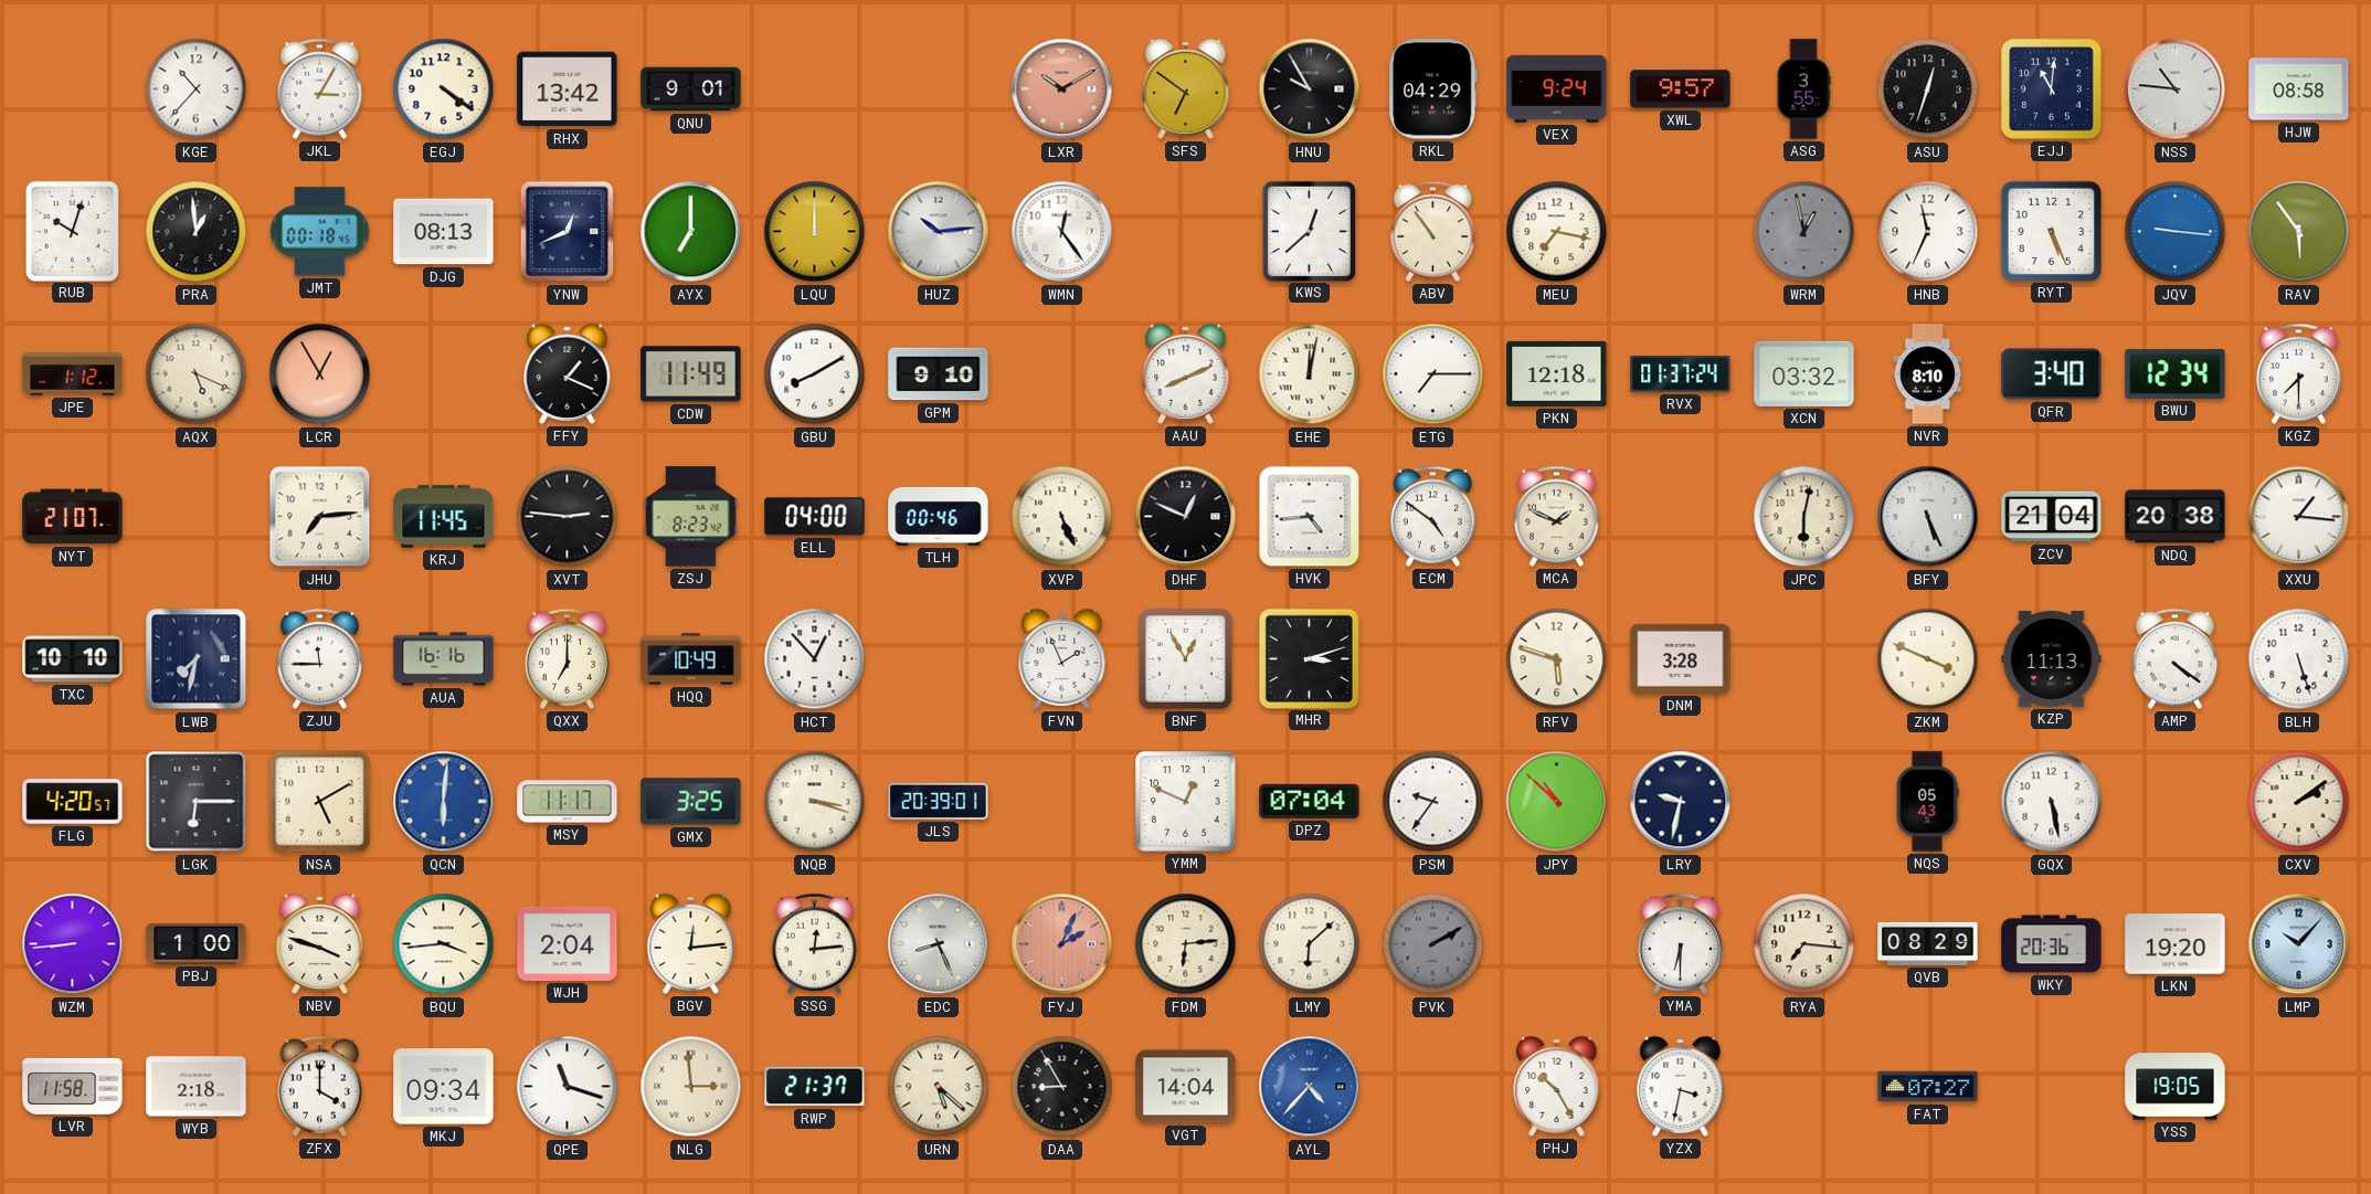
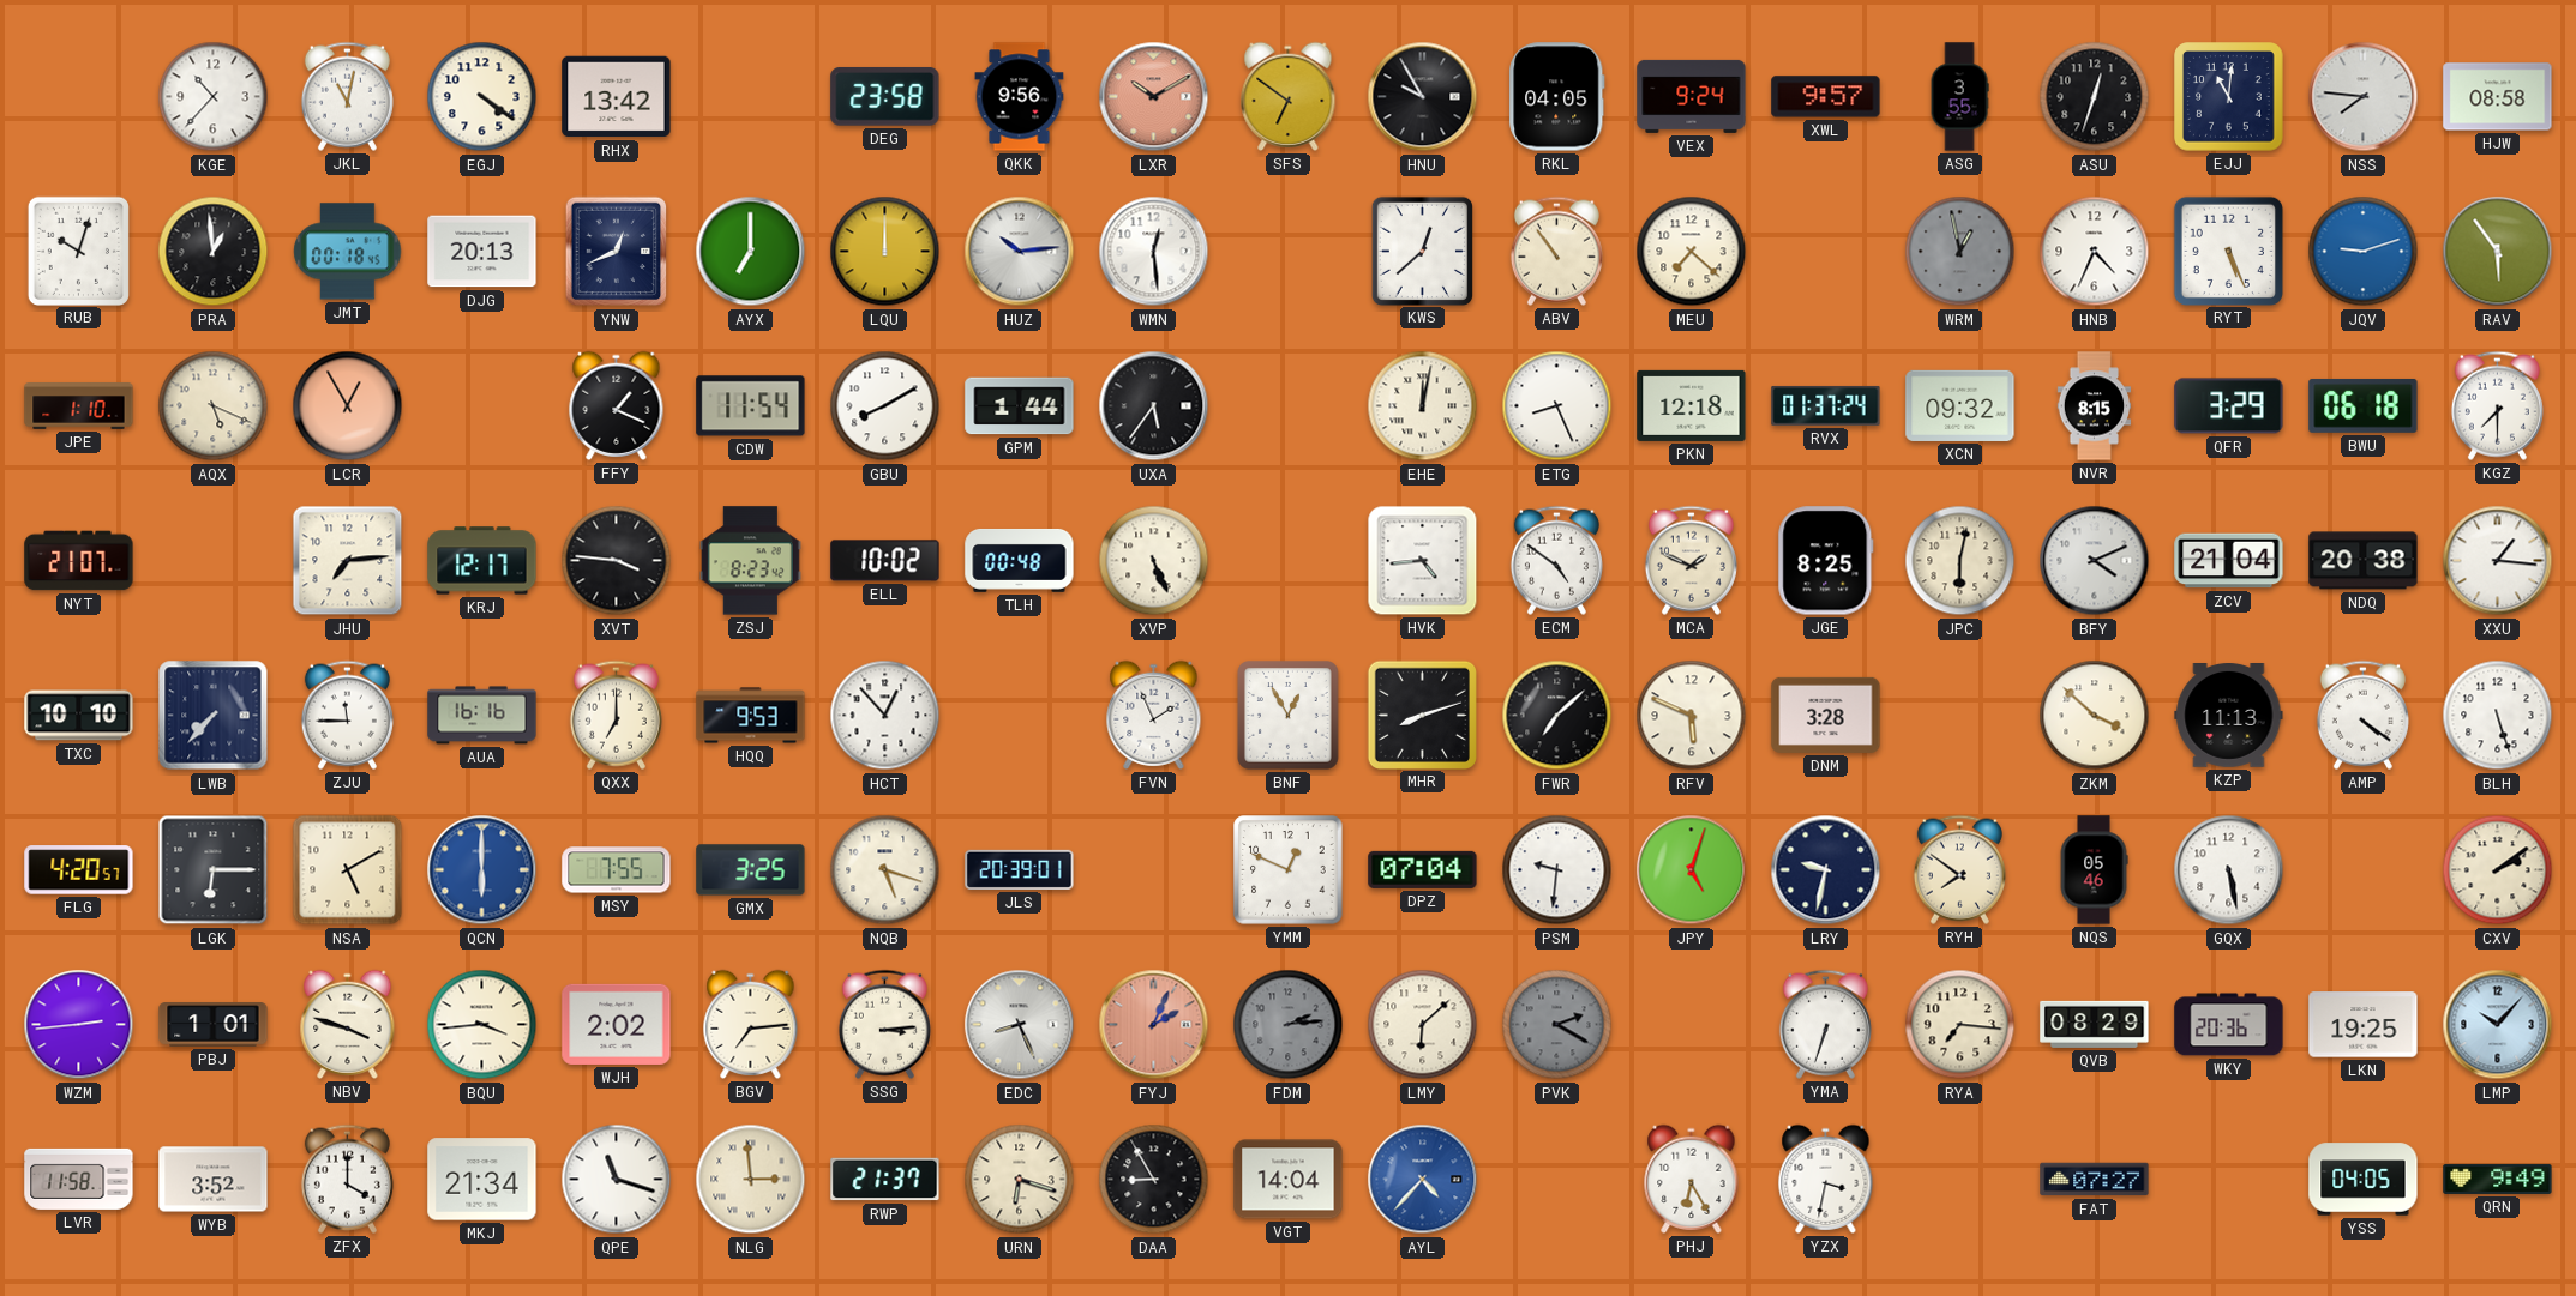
JKL: 3:05 -> 11:02 (347, 96)
QNU: 9:01 -> none (691, 89)
DEG: none -> 23:58 (885, 97)
QKK: none -> 9:56 (1020, 97)
RKL: 04:29 -> 04:05 (1557, 97)
NSS: 10:46 -> 7:46 (2364, 97)
DJG: 08:13 -> 20:13 (482, 252)
WMN: 12:24 -> 12:29 (1154, 252)
MEU: 7:17 -> 7:22 (1692, 252)
HNB: 11:34 -> 4:34 (2095, 252)
JQV: 9:16 -> 9:12 (2364, 252)
JPE: 1:12 -> 1:10 (79, 406)
CDW: 11:49 -> 11:54 (751, 406)
GPM: 9:10 -> 1:44 (1020, 406)
UXA: none -> 5:36 (1154, 406)
AAU: 8:11 -> none (1186, 373)
ETG: 7:15 -> 8:26 (1557, 406)
XCN: 03:32 -> 09:32 (1960, 405)
NVR: 8:10 -> 8:15 (2095, 406)
QFR: 3:40 -> 3:29 (2229, 406)
BWU: 12:34 -> 06:18 (2364, 405)
KRJ: 11:45 -> 12:17 (482, 561)
XVT: 2:46 -> 3:46 (617, 561)
ELL: 04:00 -> 10:02 (885, 561)
TLH: 00:46 -> 00:48 (1020, 560)
DHF: 12:49 -> none (1186, 517)
JGE: none -> 8:25 (1826, 561)
BFY: 5:26 -> 4:11 (2095, 561)
LWB: 7:32 -> 7:37 (214, 716)
HQQ: 10:49 -> 9:53 (751, 716)
MHR: 3:12 -> 8:12 (1422, 715)
FWR: none -> 7:08 (1557, 716)
RFV: 5:48 -> 5:49 (1692, 716)
ZKM: 3:49 -> 3:52 (2095, 716)
QCN: 6:01 -> 6:00 (482, 870)
MSY: 11:17 -> 7:55 (617, 870)
NQB: 3:18 -> 5:18 (885, 870)
PSM: 9:36 -> 9:31 (1557, 870)
JPY: 10:52 -> 5:03 (1692, 870)
RYH: none -> 7:51 (1959, 869)
NQS: 05:43 -> 05:46 (2094, 870)
WZM: 8:44 -> 2:44 (79, 1025)
PBJ: 1:00 -> 1:01 (214, 1025)
WJH: 2:04 -> 2:02 (617, 1024)
BGV: 12:14 -> 7:14 (751, 1024)
SSG: 12:14 -> 3:14 (884, 1024)
FDM: 6:14 -> 2:14 (1289, 1025)
FDM dial: cream -> grey (1289, 1025)
PVK: 2:10 -> 2:20 (1557, 1025)
YMA: 6:30 -> 6:33 (1825, 1024)
LKN: 19:20 -> 19:25 (2364, 1025)
WYB: 2:18 -> 3:52 (214, 1180)
MKJ: 09:34 -> 21:34 (482, 1180)
URN: 5:22 -> 6:18 (1020, 1180)
PHJ: 10:25 -> 6:25 (1692, 1179)
YSS: 19:05 -> 04:05 (2364, 1180)
QRN: none -> 9:49 (2498, 1179)
